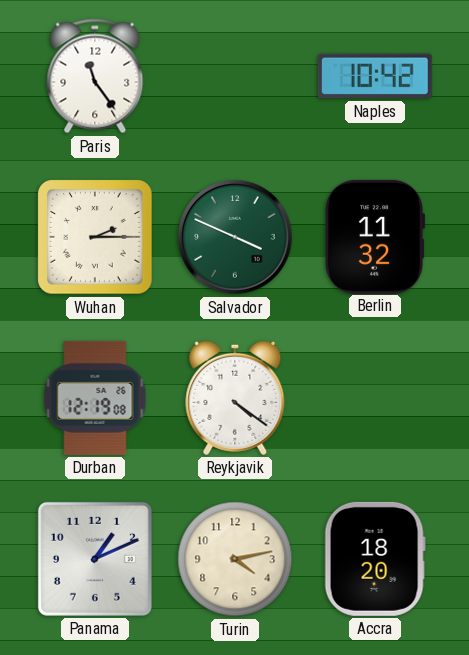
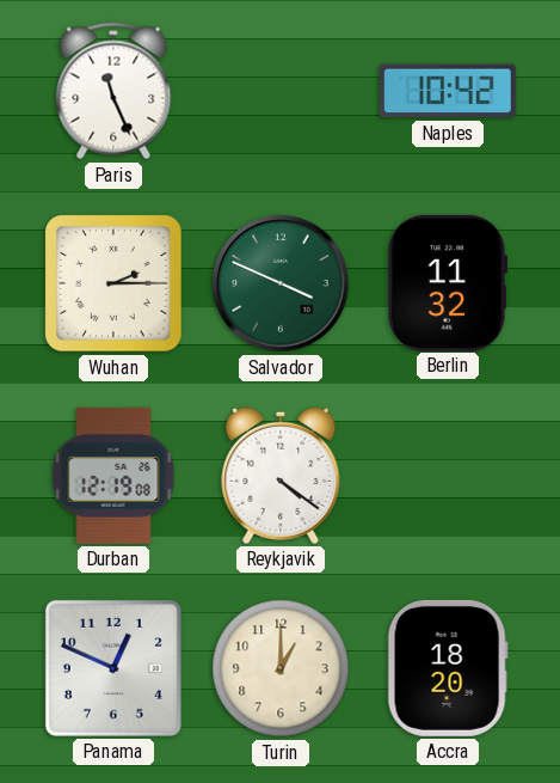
Paris: 11:24 -> 11:26 (113, 91)
Panama: 1:11 -> 12:49 (113, 668)
Turin: 4:13 -> 1:00 (281, 668)
